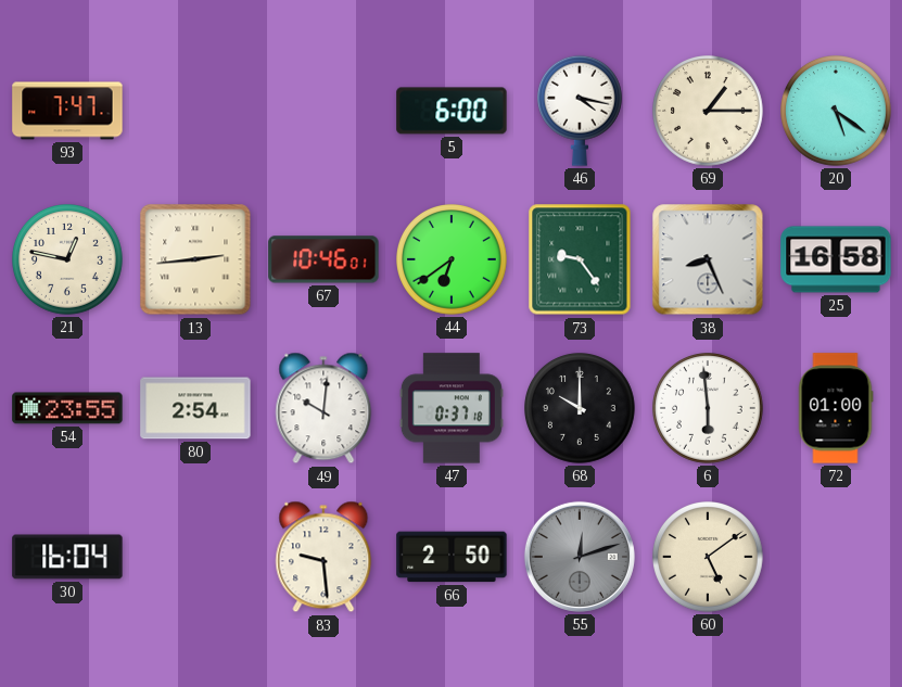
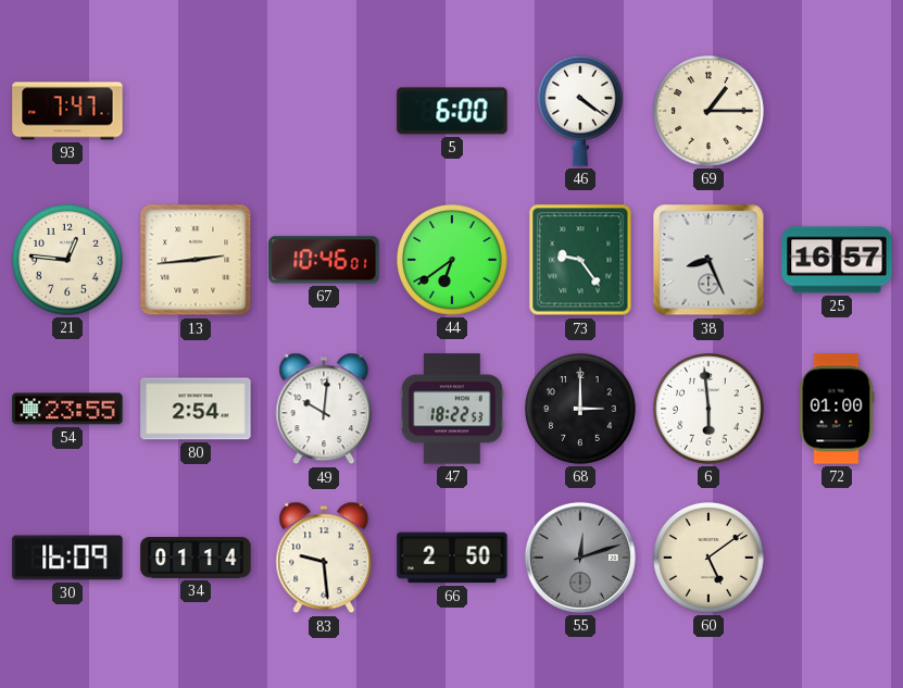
46: 4:17 -> 4:21 (580, 111)
20: 5:21 -> none (837, 112)
21: 12:47 -> 12:46 (68, 261)
25: 16:58 -> 16:57 (837, 260)
47: 0:37 -> 18:22 (452, 409)
68: 10:00 -> 3:00 (581, 410)
30: 16:04 -> 16:09 (67, 558)
34: none -> 01:14 (196, 558)
